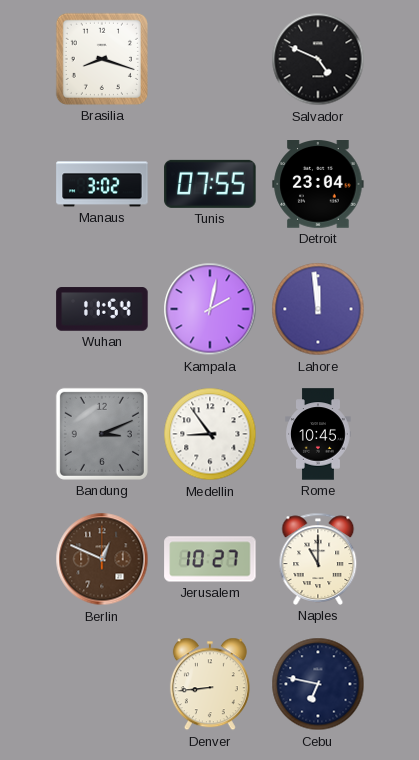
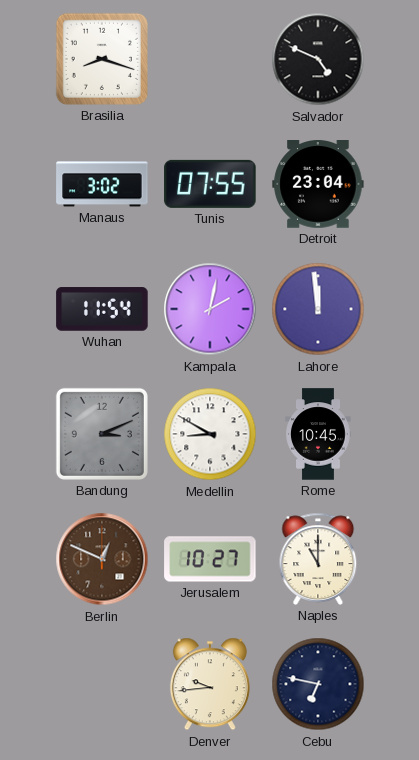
Medellin: 8:54 -> 8:50 (210, 434)
Denver: 8:44 -> 9:44 (210, 684)
